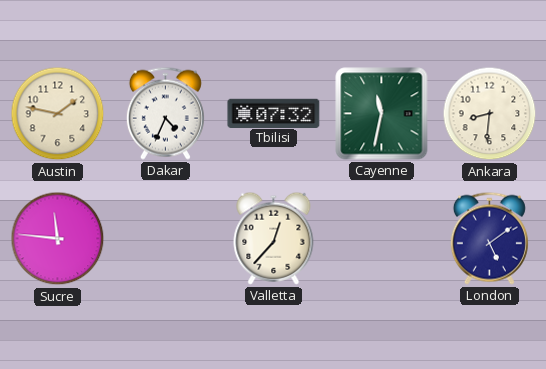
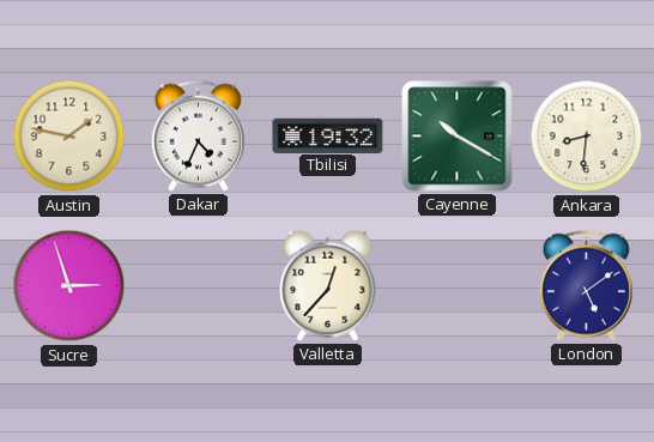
Tbilisi: 07:32 -> 19:32 (328, 135)
Cayenne: 11:32 -> 10:20 (458, 137)
Sucre: 11:46 -> 2:57 (69, 286)
